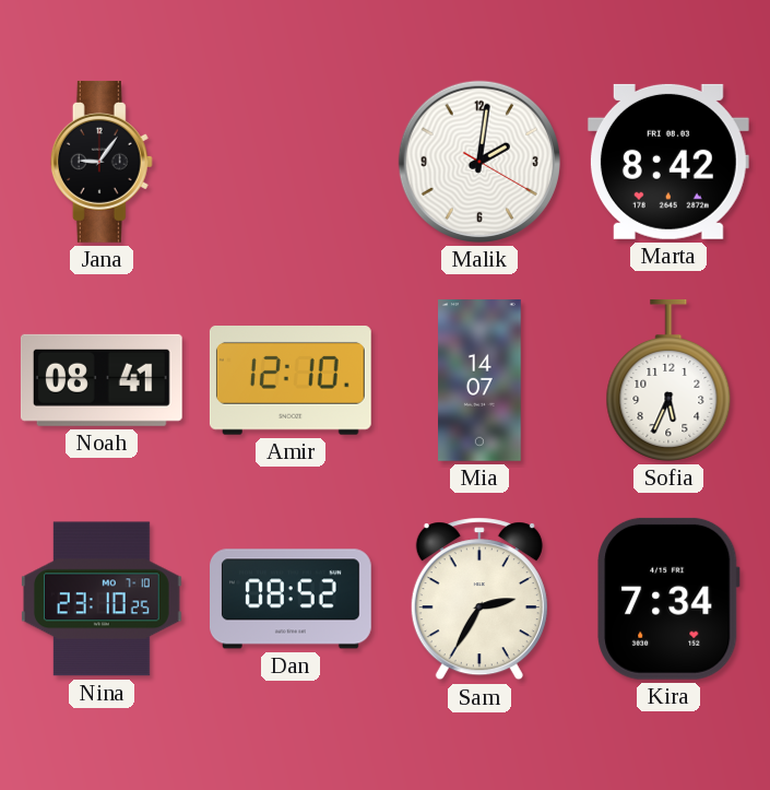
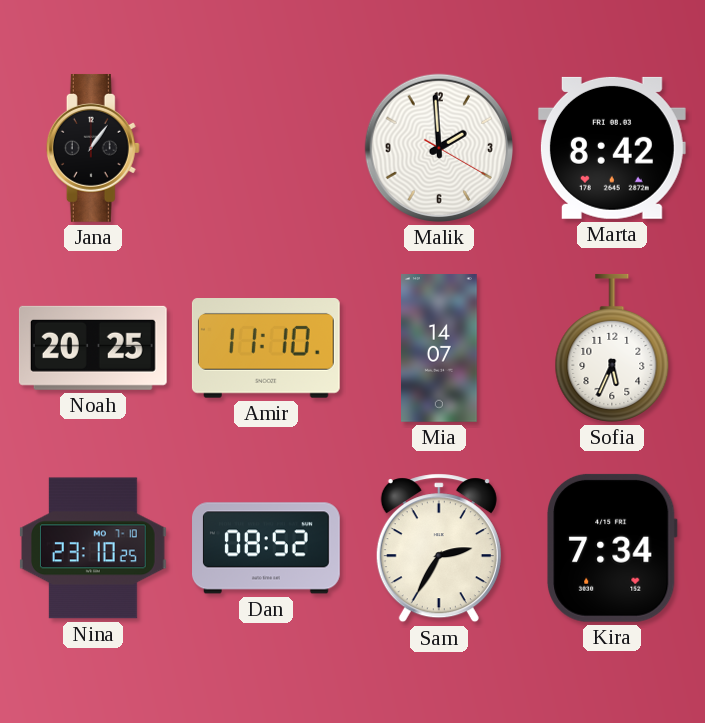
Jana: 9:06 -> 1:06 (93, 148)
Malik: 2:01 -> 1:59 (439, 148)
Noah: 08:41 -> 20:25 (93, 348)
Amir: 12:10 -> 11:10 (266, 349)
